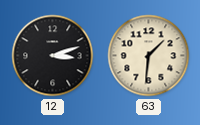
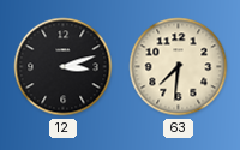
63: 1:31 -> 7:31 (179, 67)
